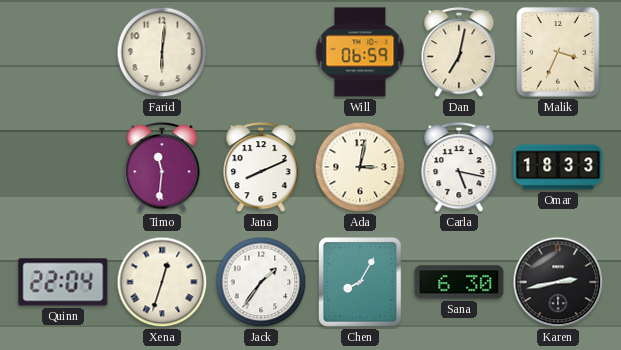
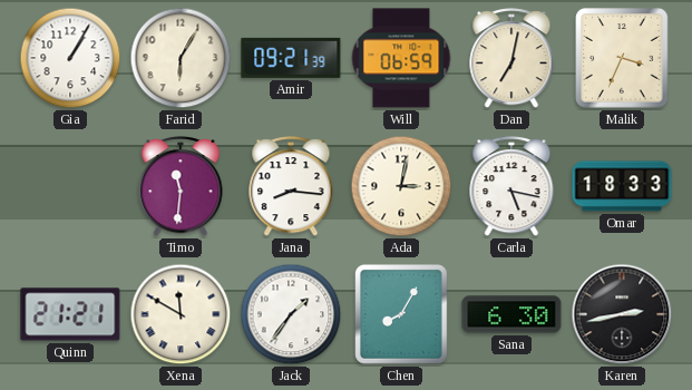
Gia: none -> 1:05 (70, 58)
Farid: 6:01 -> 6:05 (181, 58)
Amir: none -> 09:21 (291, 58)
Jana: 8:11 -> 8:16 (291, 187)
Quinn: 22:04 -> 21:21 (70, 314)
Xena: 12:33 -> 11:50 (181, 314)
